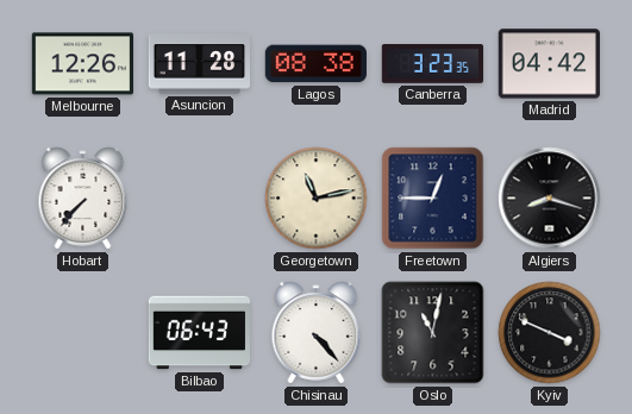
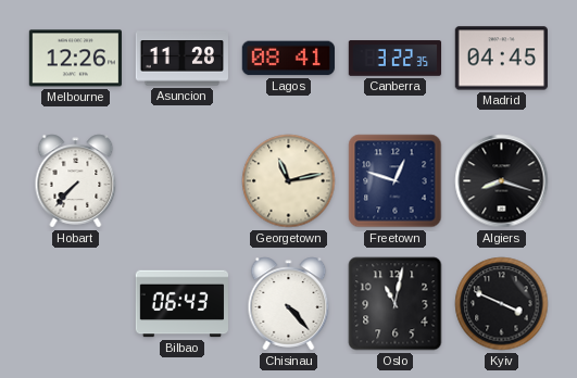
Lagos: 08:38 -> 08:41 (288, 59)
Canberra: 3:23 -> 3:22 (396, 59)
Madrid: 04:42 -> 04:45 (501, 59)
Freetown: 12:45 -> 12:48 (396, 181)
